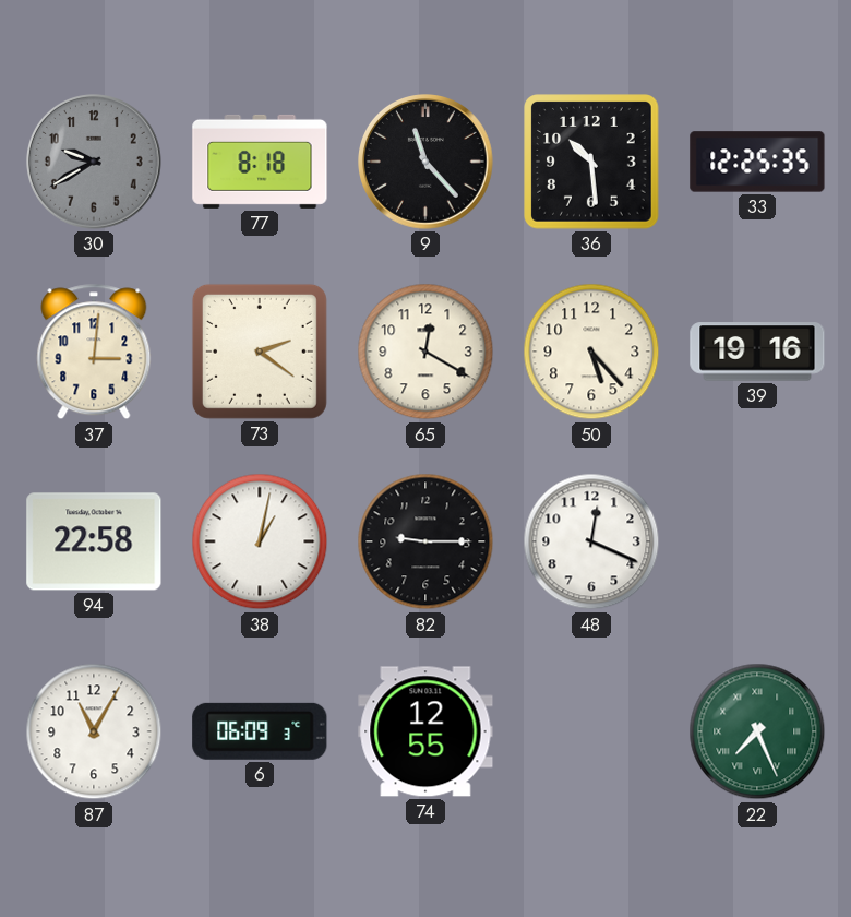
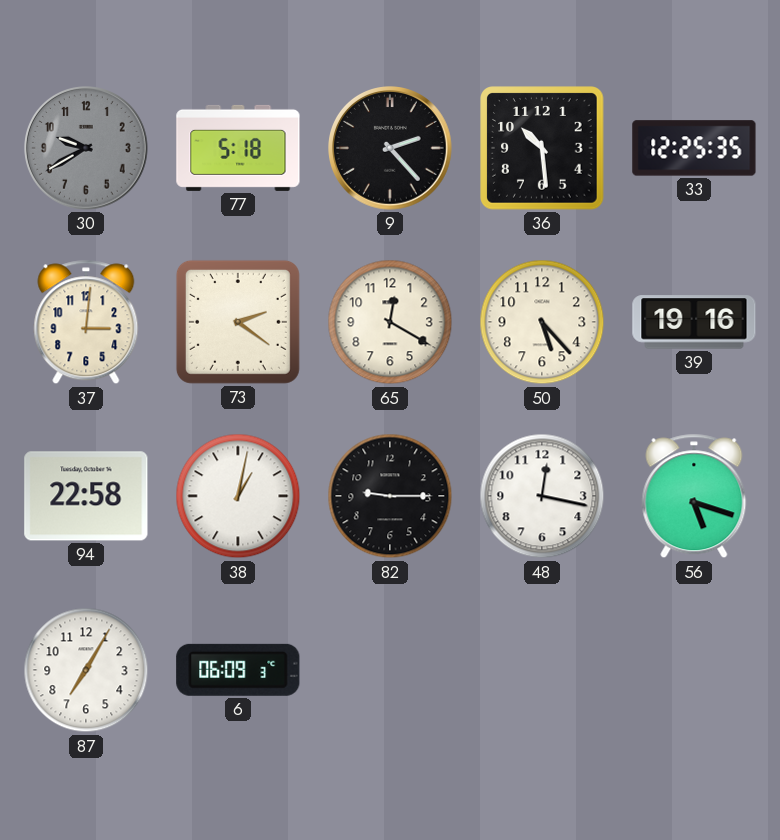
77: 8:18 -> 5:18 (238, 148)
9: 11:23 -> 2:23 (391, 149)
48: 12:19 -> 12:17 (542, 496)
56: none -> 5:18 (694, 496)
87: 11:05 -> 7:05 (86, 670)
74: 12:55 -> none (425, 731)
22: 7:26 -> none (757, 731)
